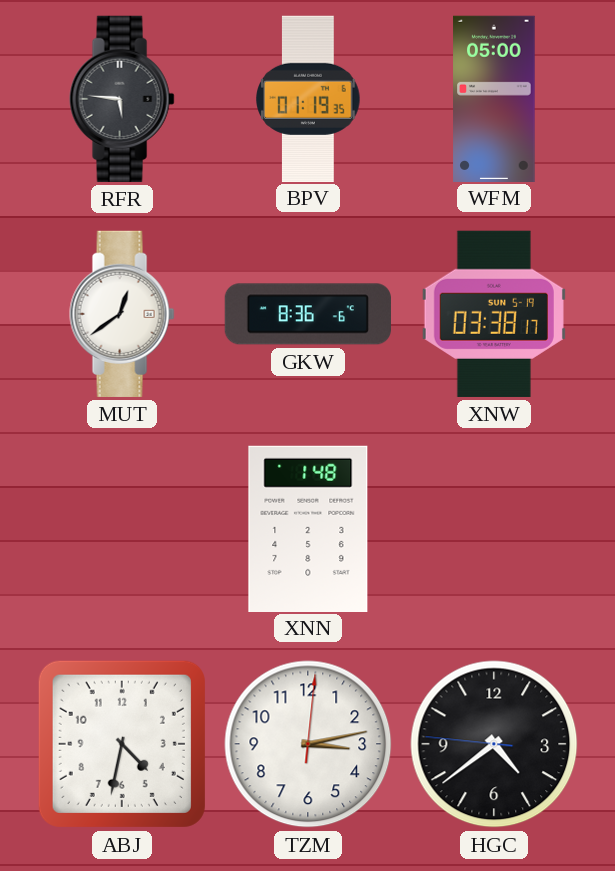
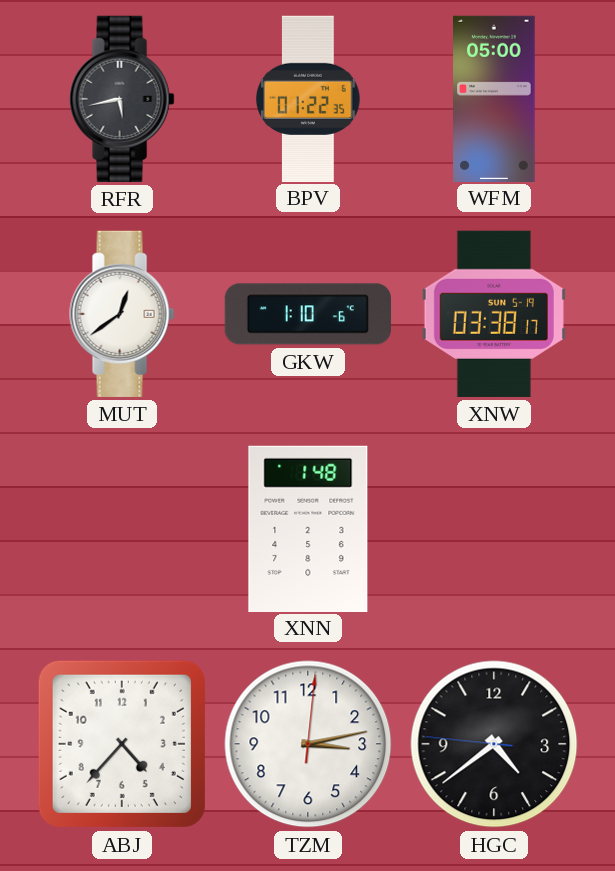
RFR: 5:46 -> 5:43 (122, 99)
BPV: 01:19 -> 01:22 (308, 98)
GKW: 8:36 -> 1:10 (308, 314)
ABJ: 4:32 -> 4:37 (122, 744)
